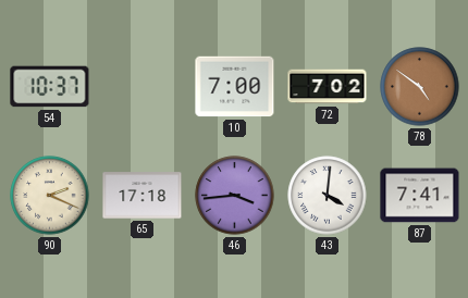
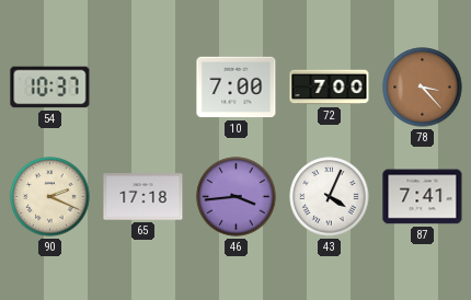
72: 7:02 -> 7:00 (330, 88)
78: 4:51 -> 3:23 (423, 88)
43: 4:01 -> 4:04 (330, 197)
